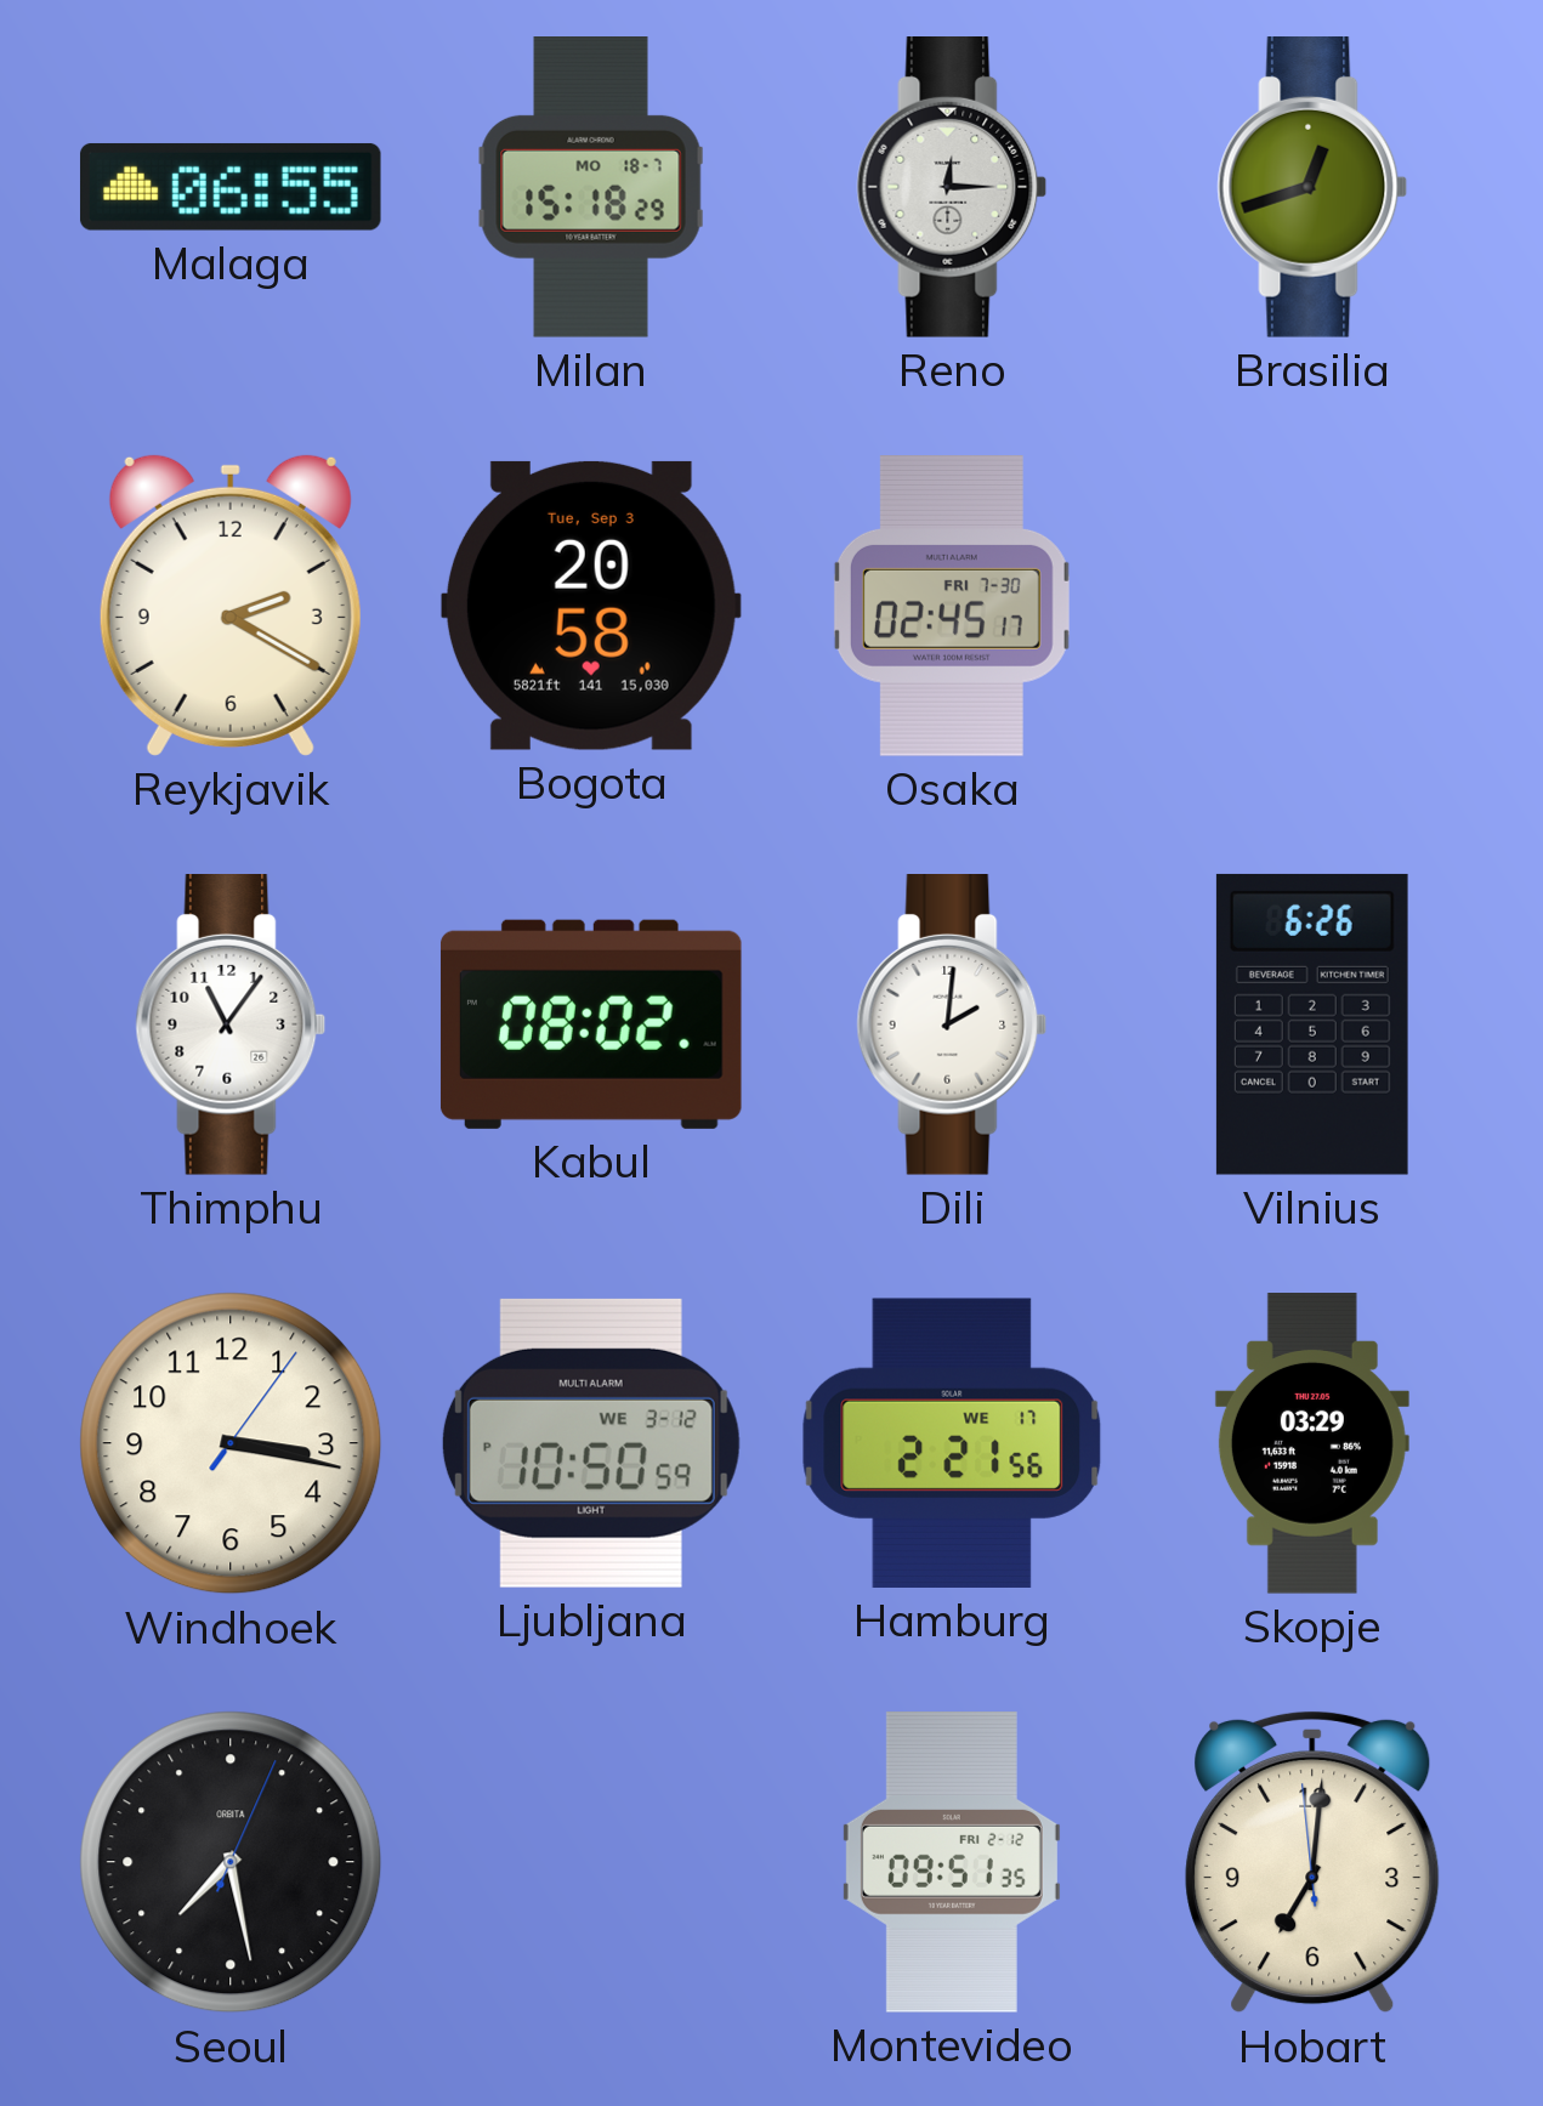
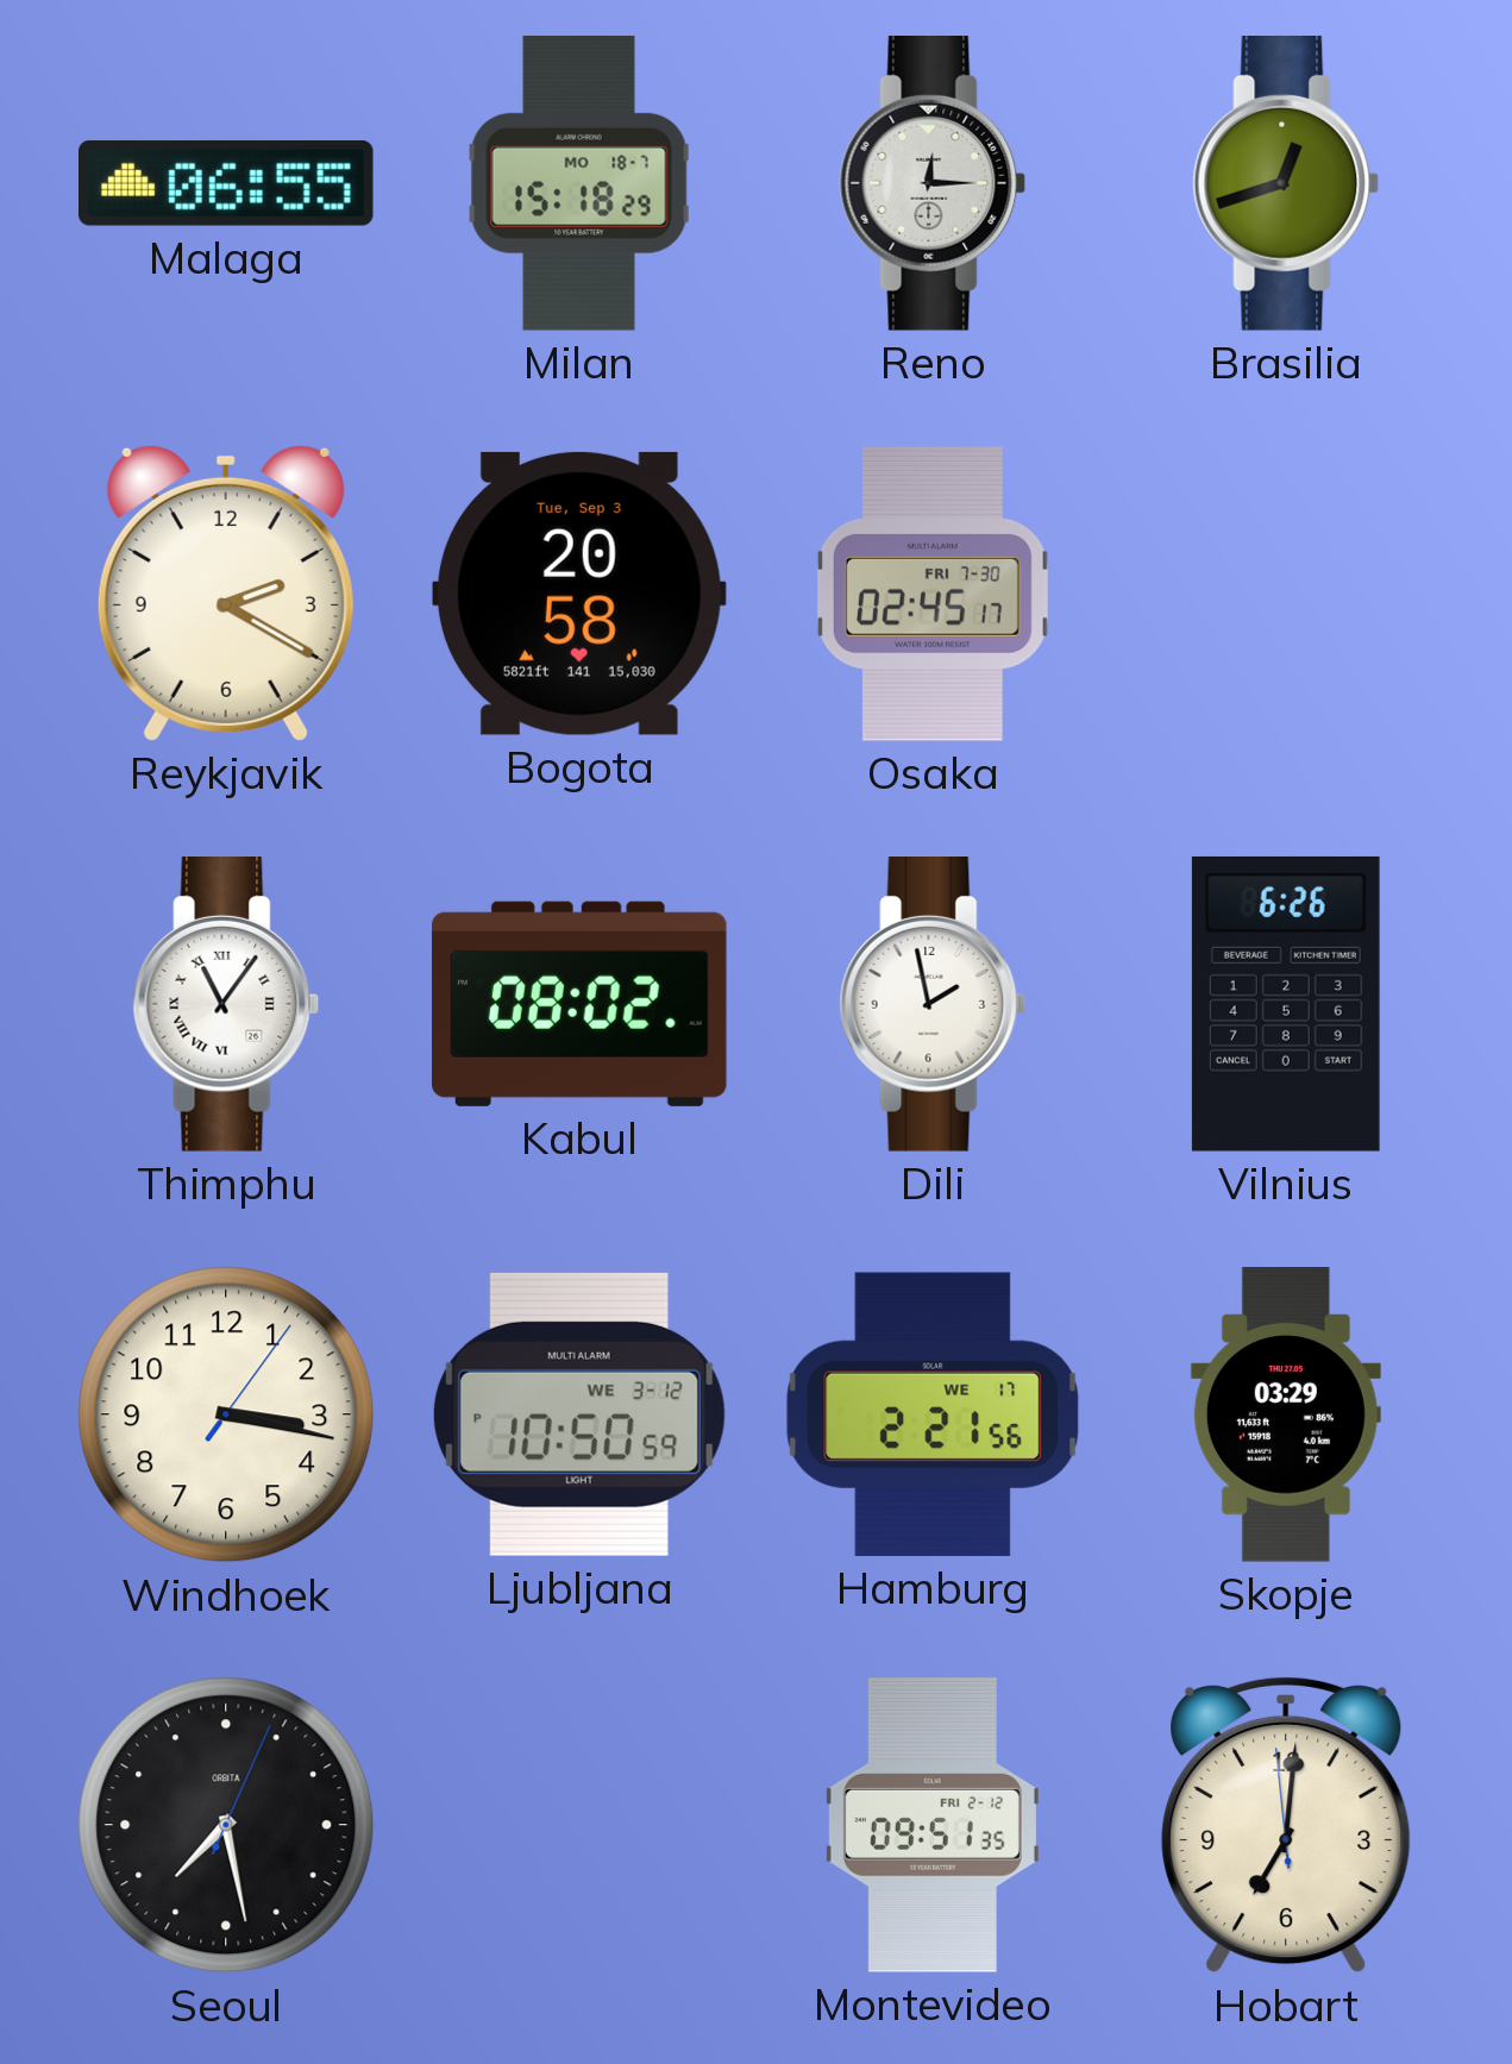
Thimphu numerals: Arabic -> Roman (226, 1005)
Dili: 2:01 -> 1:58 (933, 1005)
